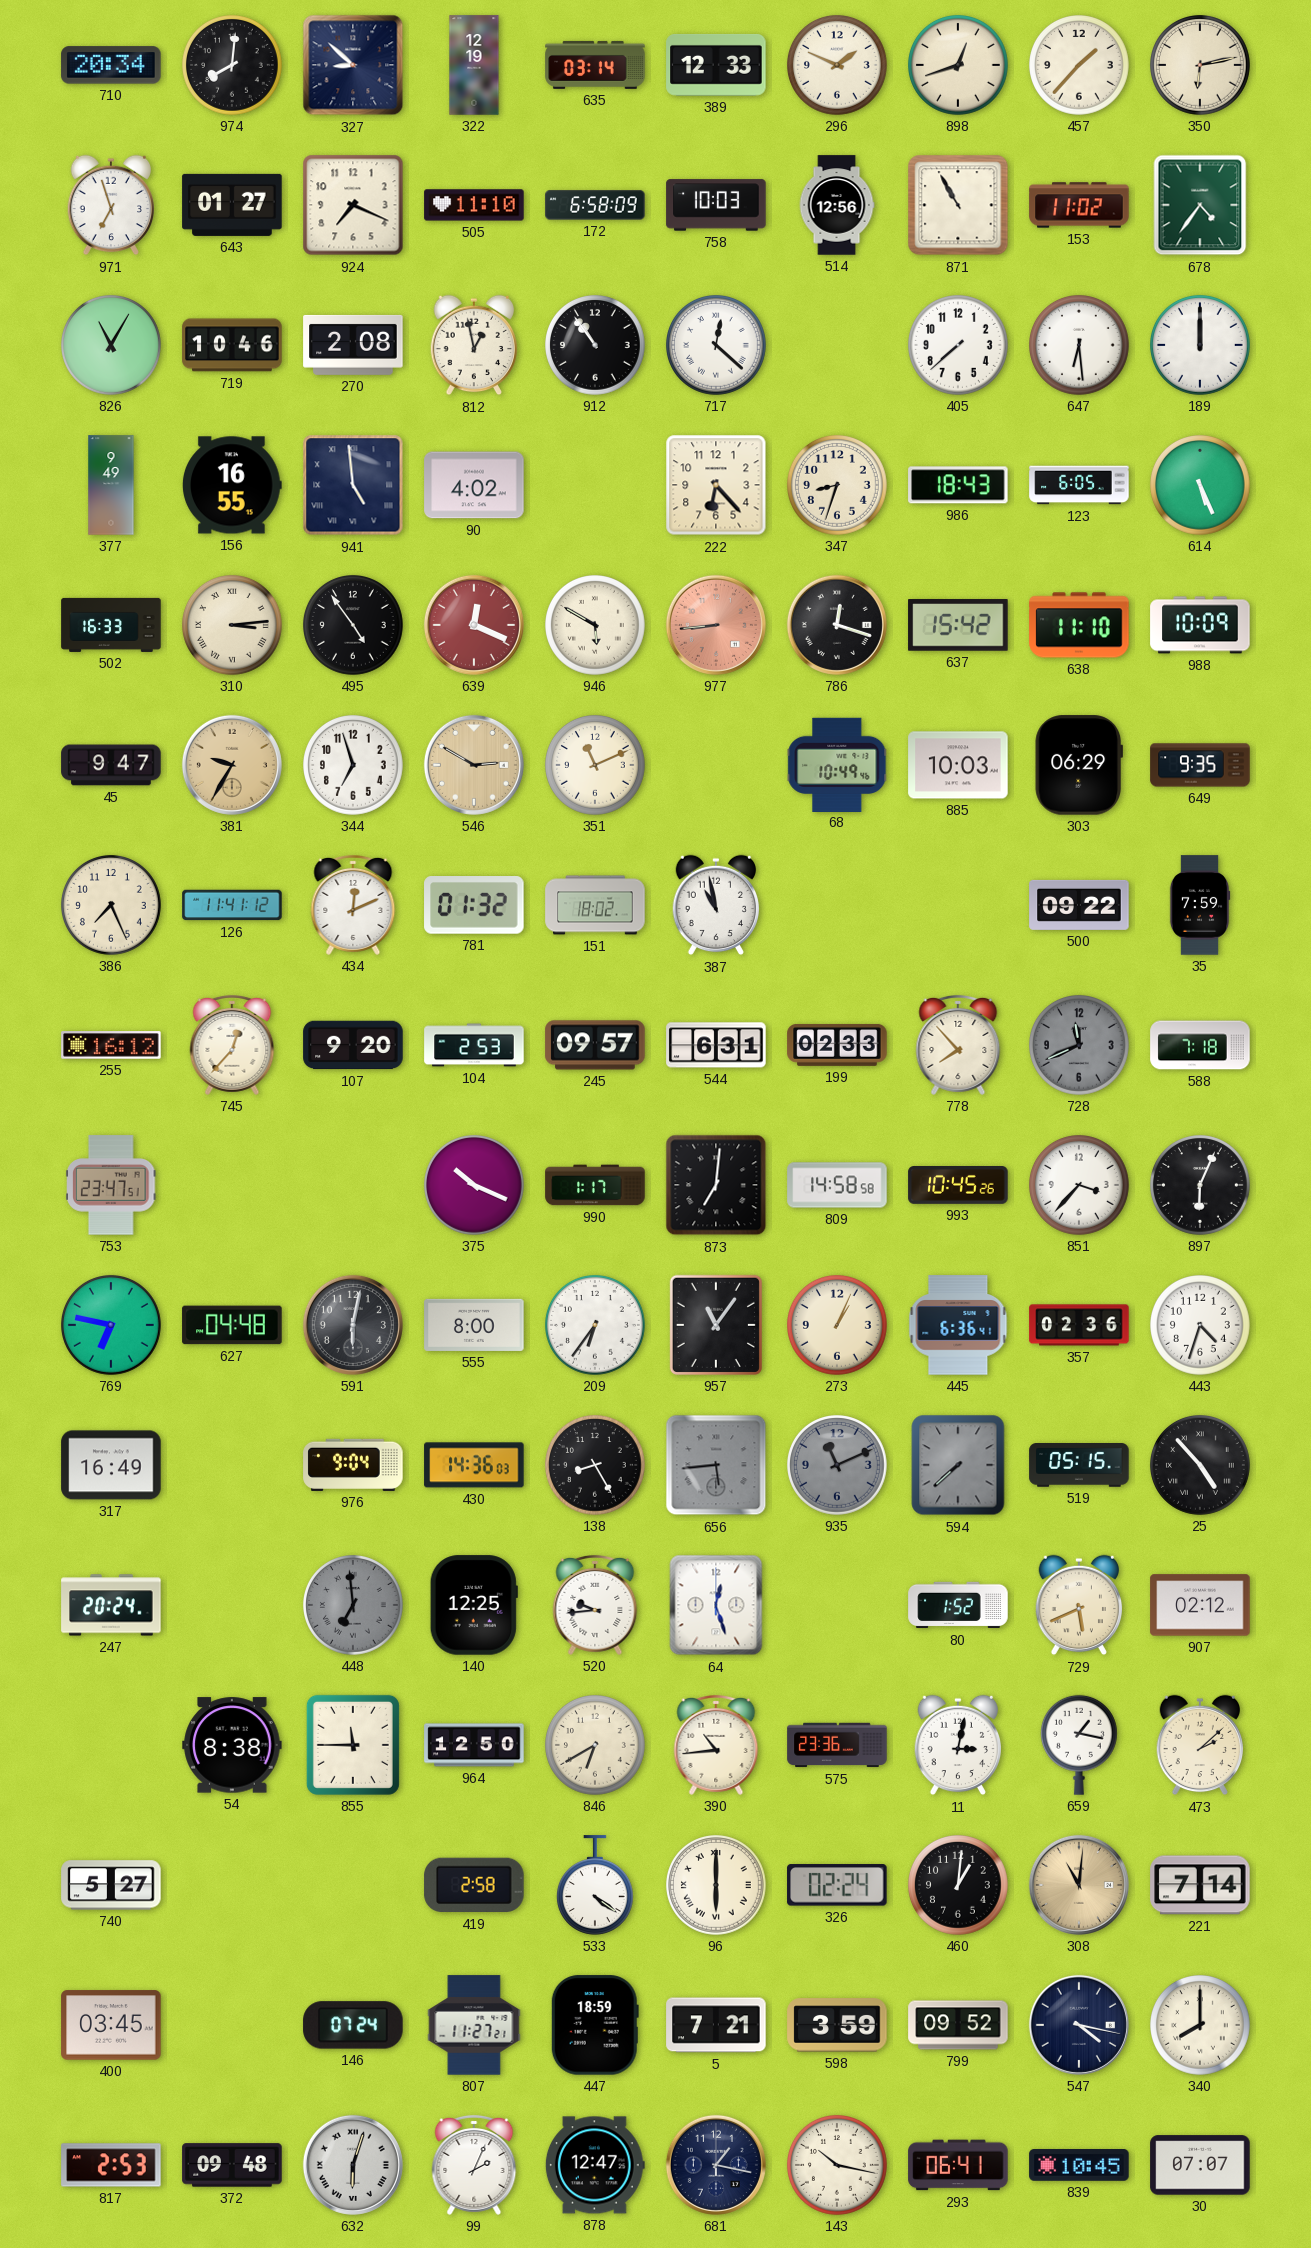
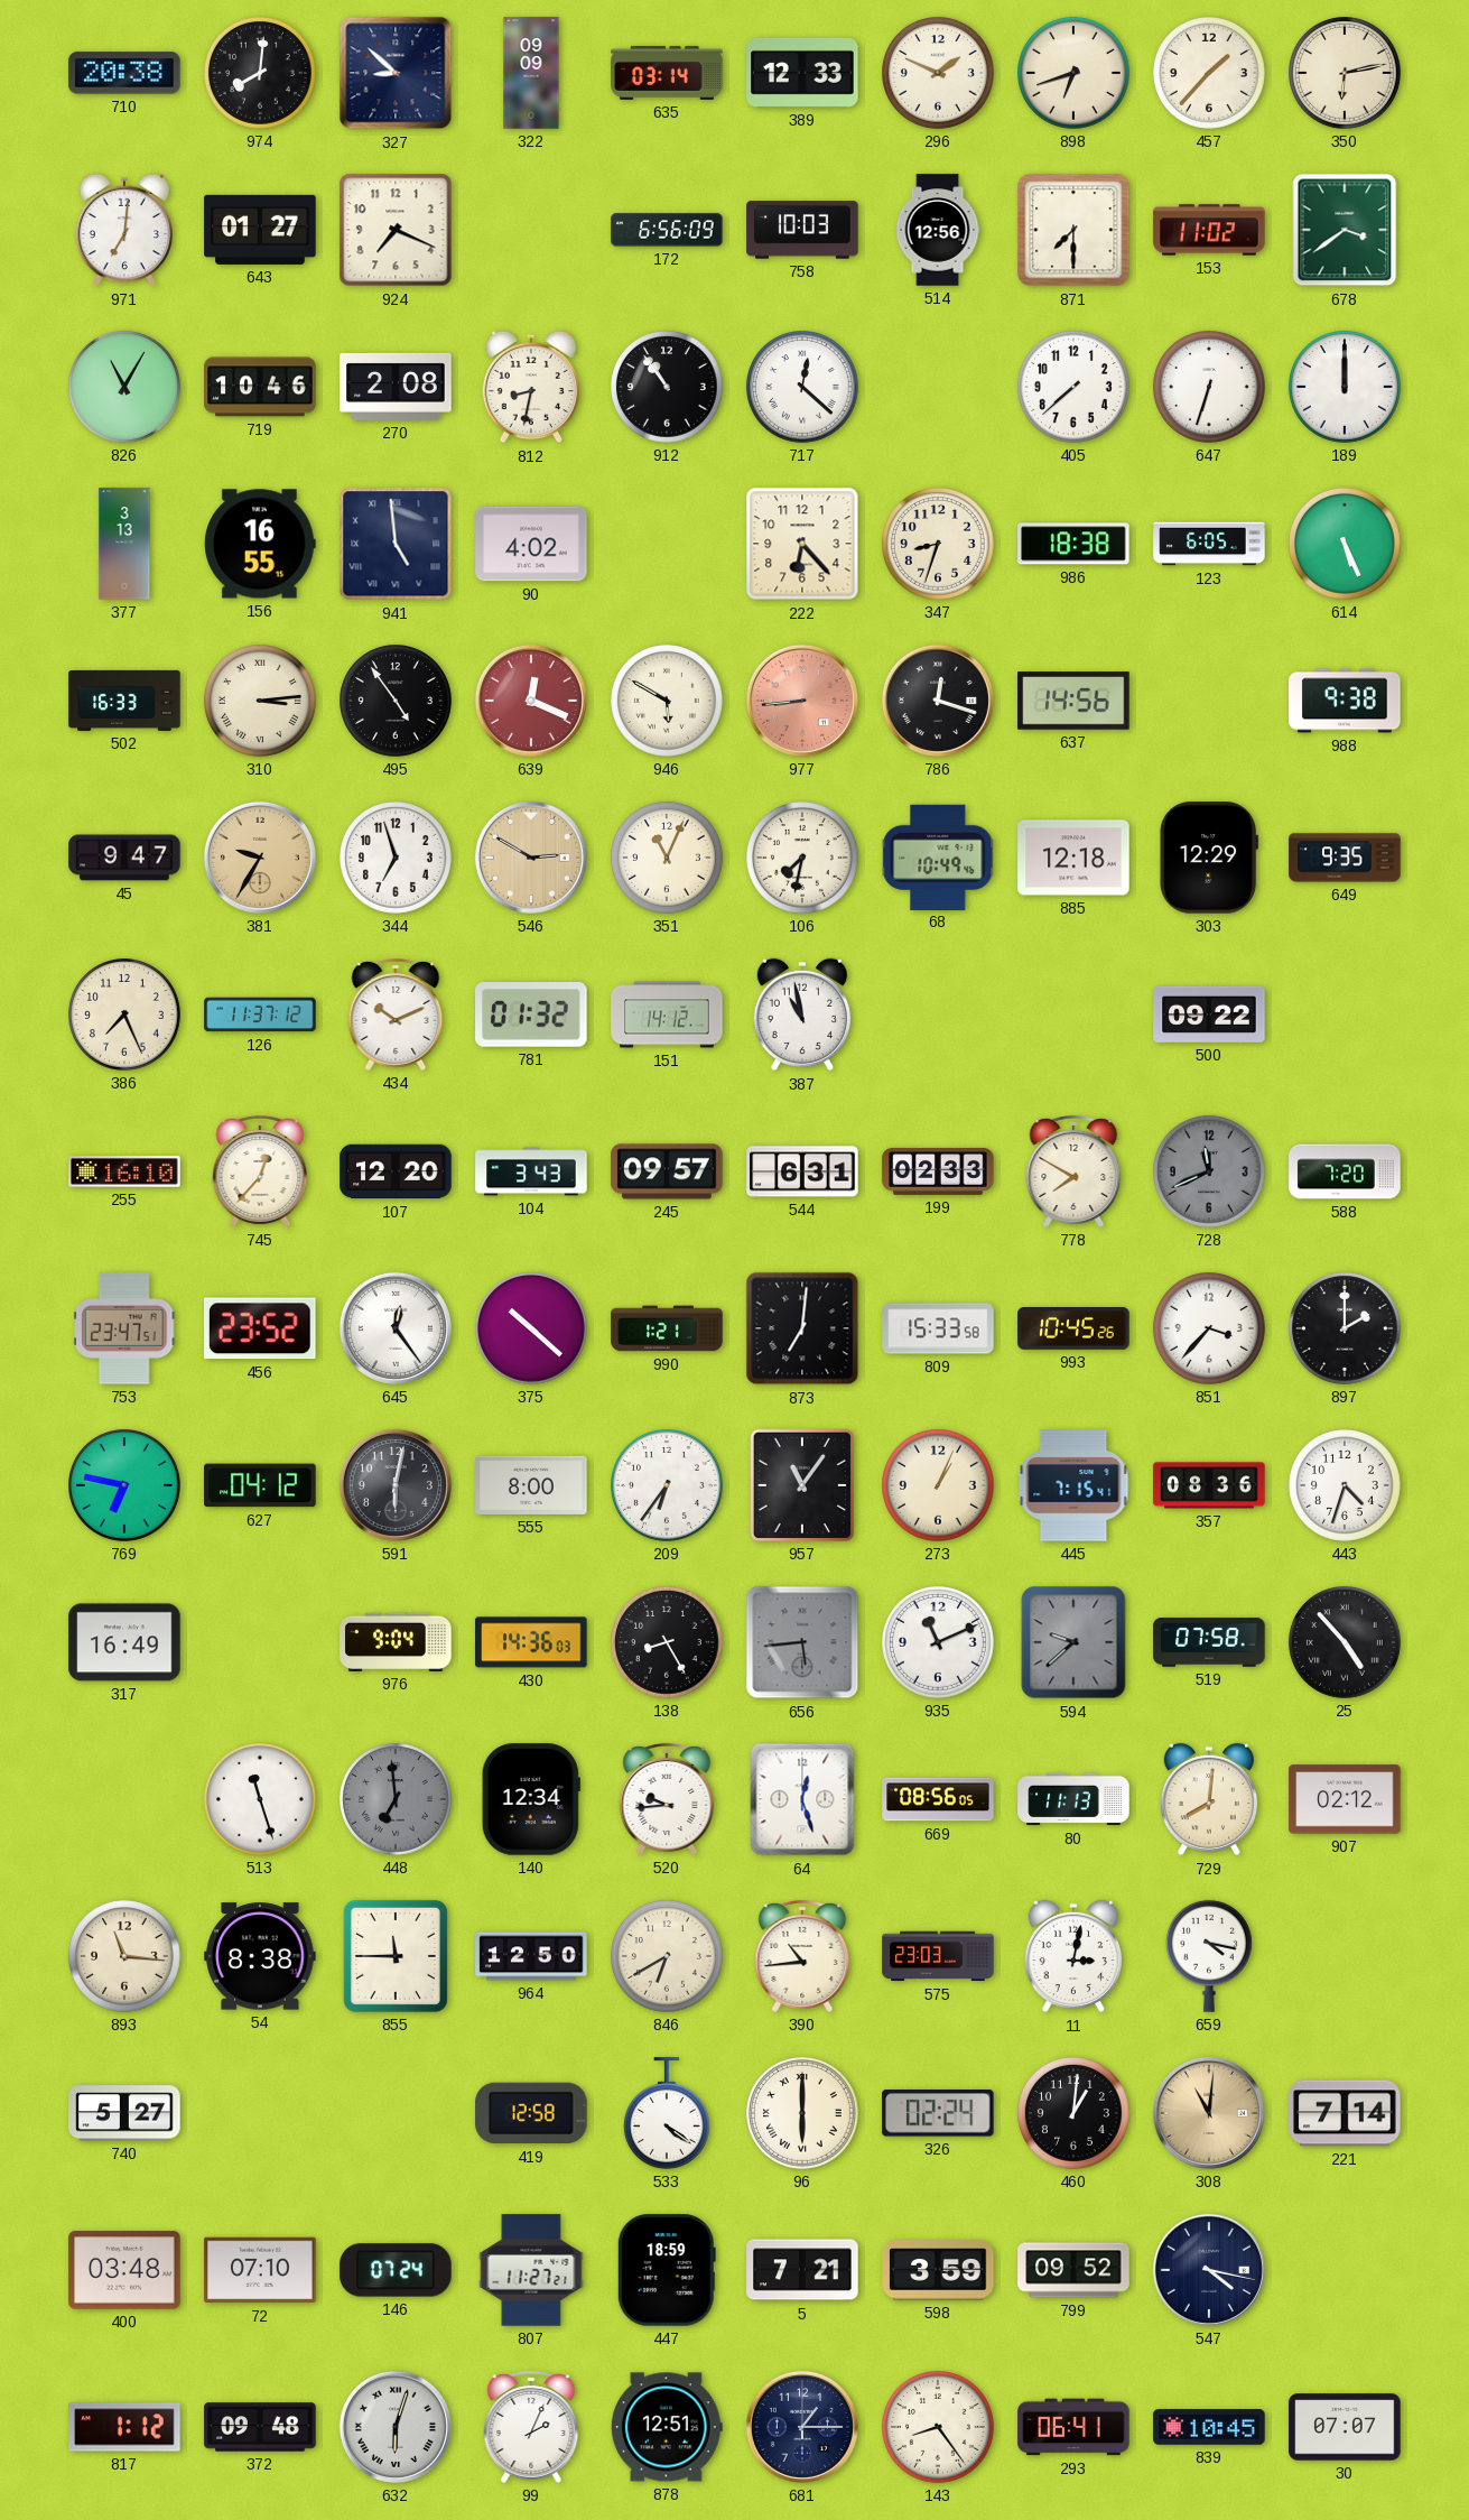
710: 20:34 -> 20:38 (124, 73)
322: 12:19 -> 09:09 (531, 73)
898: 12:42 -> 6:42 (1075, 74)
971: 6:57 -> 7:01 (123, 230)
505: 11:10 -> none (474, 205)
172: 6:58 -> 6:56 (667, 230)
871: 10:55 -> 7:30 (1073, 230)
678: 4:36 -> 3:39 (1345, 230)
812: 12:58 -> 8:32 (530, 387)
647: 6:29 -> 6:33 (1210, 388)
377: 9:49 -> 3:13 (124, 544)
986: 18:43 -> 18:38 (1073, 544)
637: 15:42 -> 14:56 (1073, 701)
638: 11:10 -> none (1079, 625)
988: 10:09 -> 9:38 (1345, 701)
351: 11:11 -> 11:04 (668, 859)
106: none -> 7:32 (803, 859)
885: 10:03 -> 12:18 (1073, 858)
303: 06:29 -> 12:29 (1208, 858)
126: 11:41 -> 11:37 (260, 1015)
434: 12:11 -> 10:11 (396, 1015)
151: 18:02 -> 14:12 (667, 1015)
35: 7:59 -> none (1200, 905)
255: 16:12 -> 16:10 (124, 1171)
107: 9:20 -> 12:20 (396, 1171)
104: 2:53 -> 3:43 (531, 1171)
778: 7:53 -> 7:50 (1073, 1171)
588: 7:18 -> 7:20 (1345, 1171)
456: none -> 23:52 (261, 1328)
645: none -> 12:24 (396, 1328)
375: 10:19 -> 10:22 (532, 1330)
990: 1:17 -> 1:21 (667, 1328)
809: 14:58 -> 15:33 (938, 1328)
897: 6:04 -> 2:00 (1346, 1330)
627: 04:48 -> 04:12 (260, 1485)
445: 6:36 -> 7:15 (1073, 1485)
357: 02:36 -> 08:36 (1209, 1485)
935 dial: grey -> white (939, 1643)
594: 7:38 -> 9:38 (1073, 1642)
519: 05:15 -> 07:58 (1209, 1643)
247: 20:24 -> none (111, 1605)
513: none -> 11:27 (261, 1800)
140: 12:25 -> 12:34 (531, 1799)
669: none -> 08:56 (938, 1799)
80: 1:52 -> 11:13 (1073, 1799)
729: 5:41 -> 8:01 (1208, 1799)
893: none -> 11:16 (125, 1957)
575: 23:36 -> 23:03 (938, 1956)
659: 1:17 -> 4:17 (1209, 1956)
473: 2:08 -> none (1199, 1745)
419: 2:58 -> 12:58 (531, 2113)
400: 03:45 -> 03:48 (124, 2270)
72: none -> 07:10 (260, 2270)
340: 8:00 -> none (1201, 2026)
817: 2:53 -> 1:12 (124, 2427)
878: 12:47 -> 12:51 (667, 2427)
681: 1:17 -> 1:15 (802, 2427)
143: 10:17 -> 8:24 (939, 2428)
